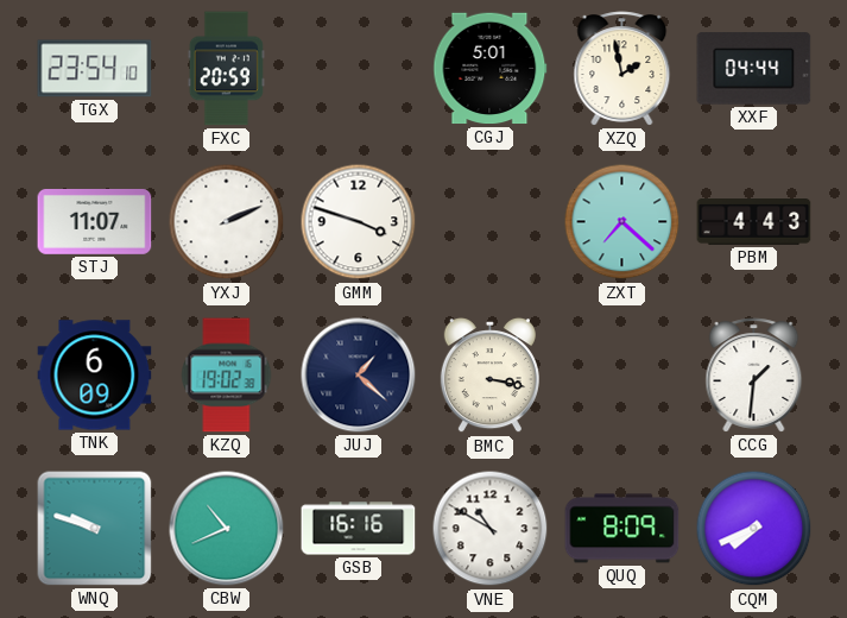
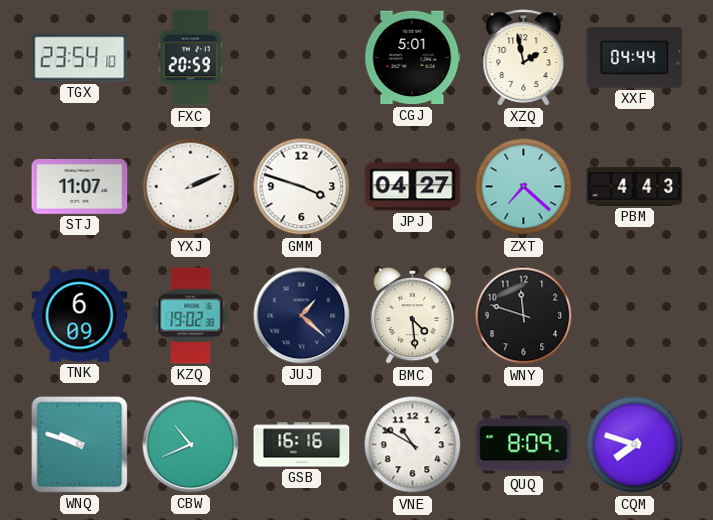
JPJ: none -> 04:27 (413, 187)
BMC: 3:17 -> 4:29 (412, 317)
WNY: none -> 11:48 (524, 316)
CCG: 1:31 -> none (754, 376)
CQM: 7:41 -> 7:48 (635, 445)
